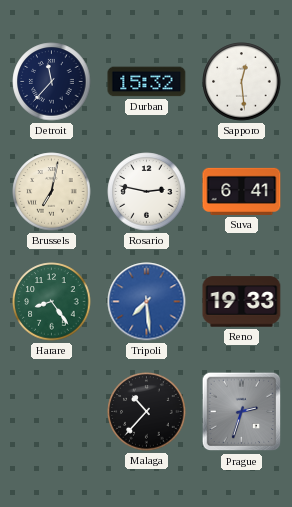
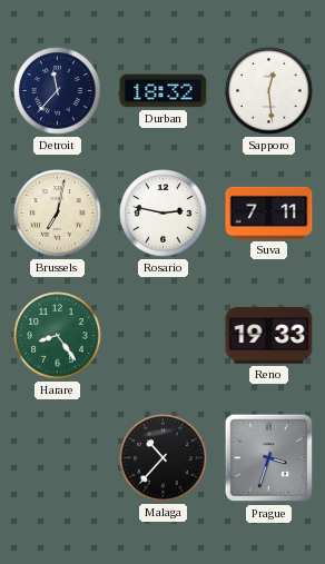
Durban: 15:32 -> 18:32 (164, 91)
Suva: 6:41 -> 7:11 (269, 212)
Tripoli: 7:29 -> none (147, 302)
Prague: 2:33 -> 3:33 (269, 458)
